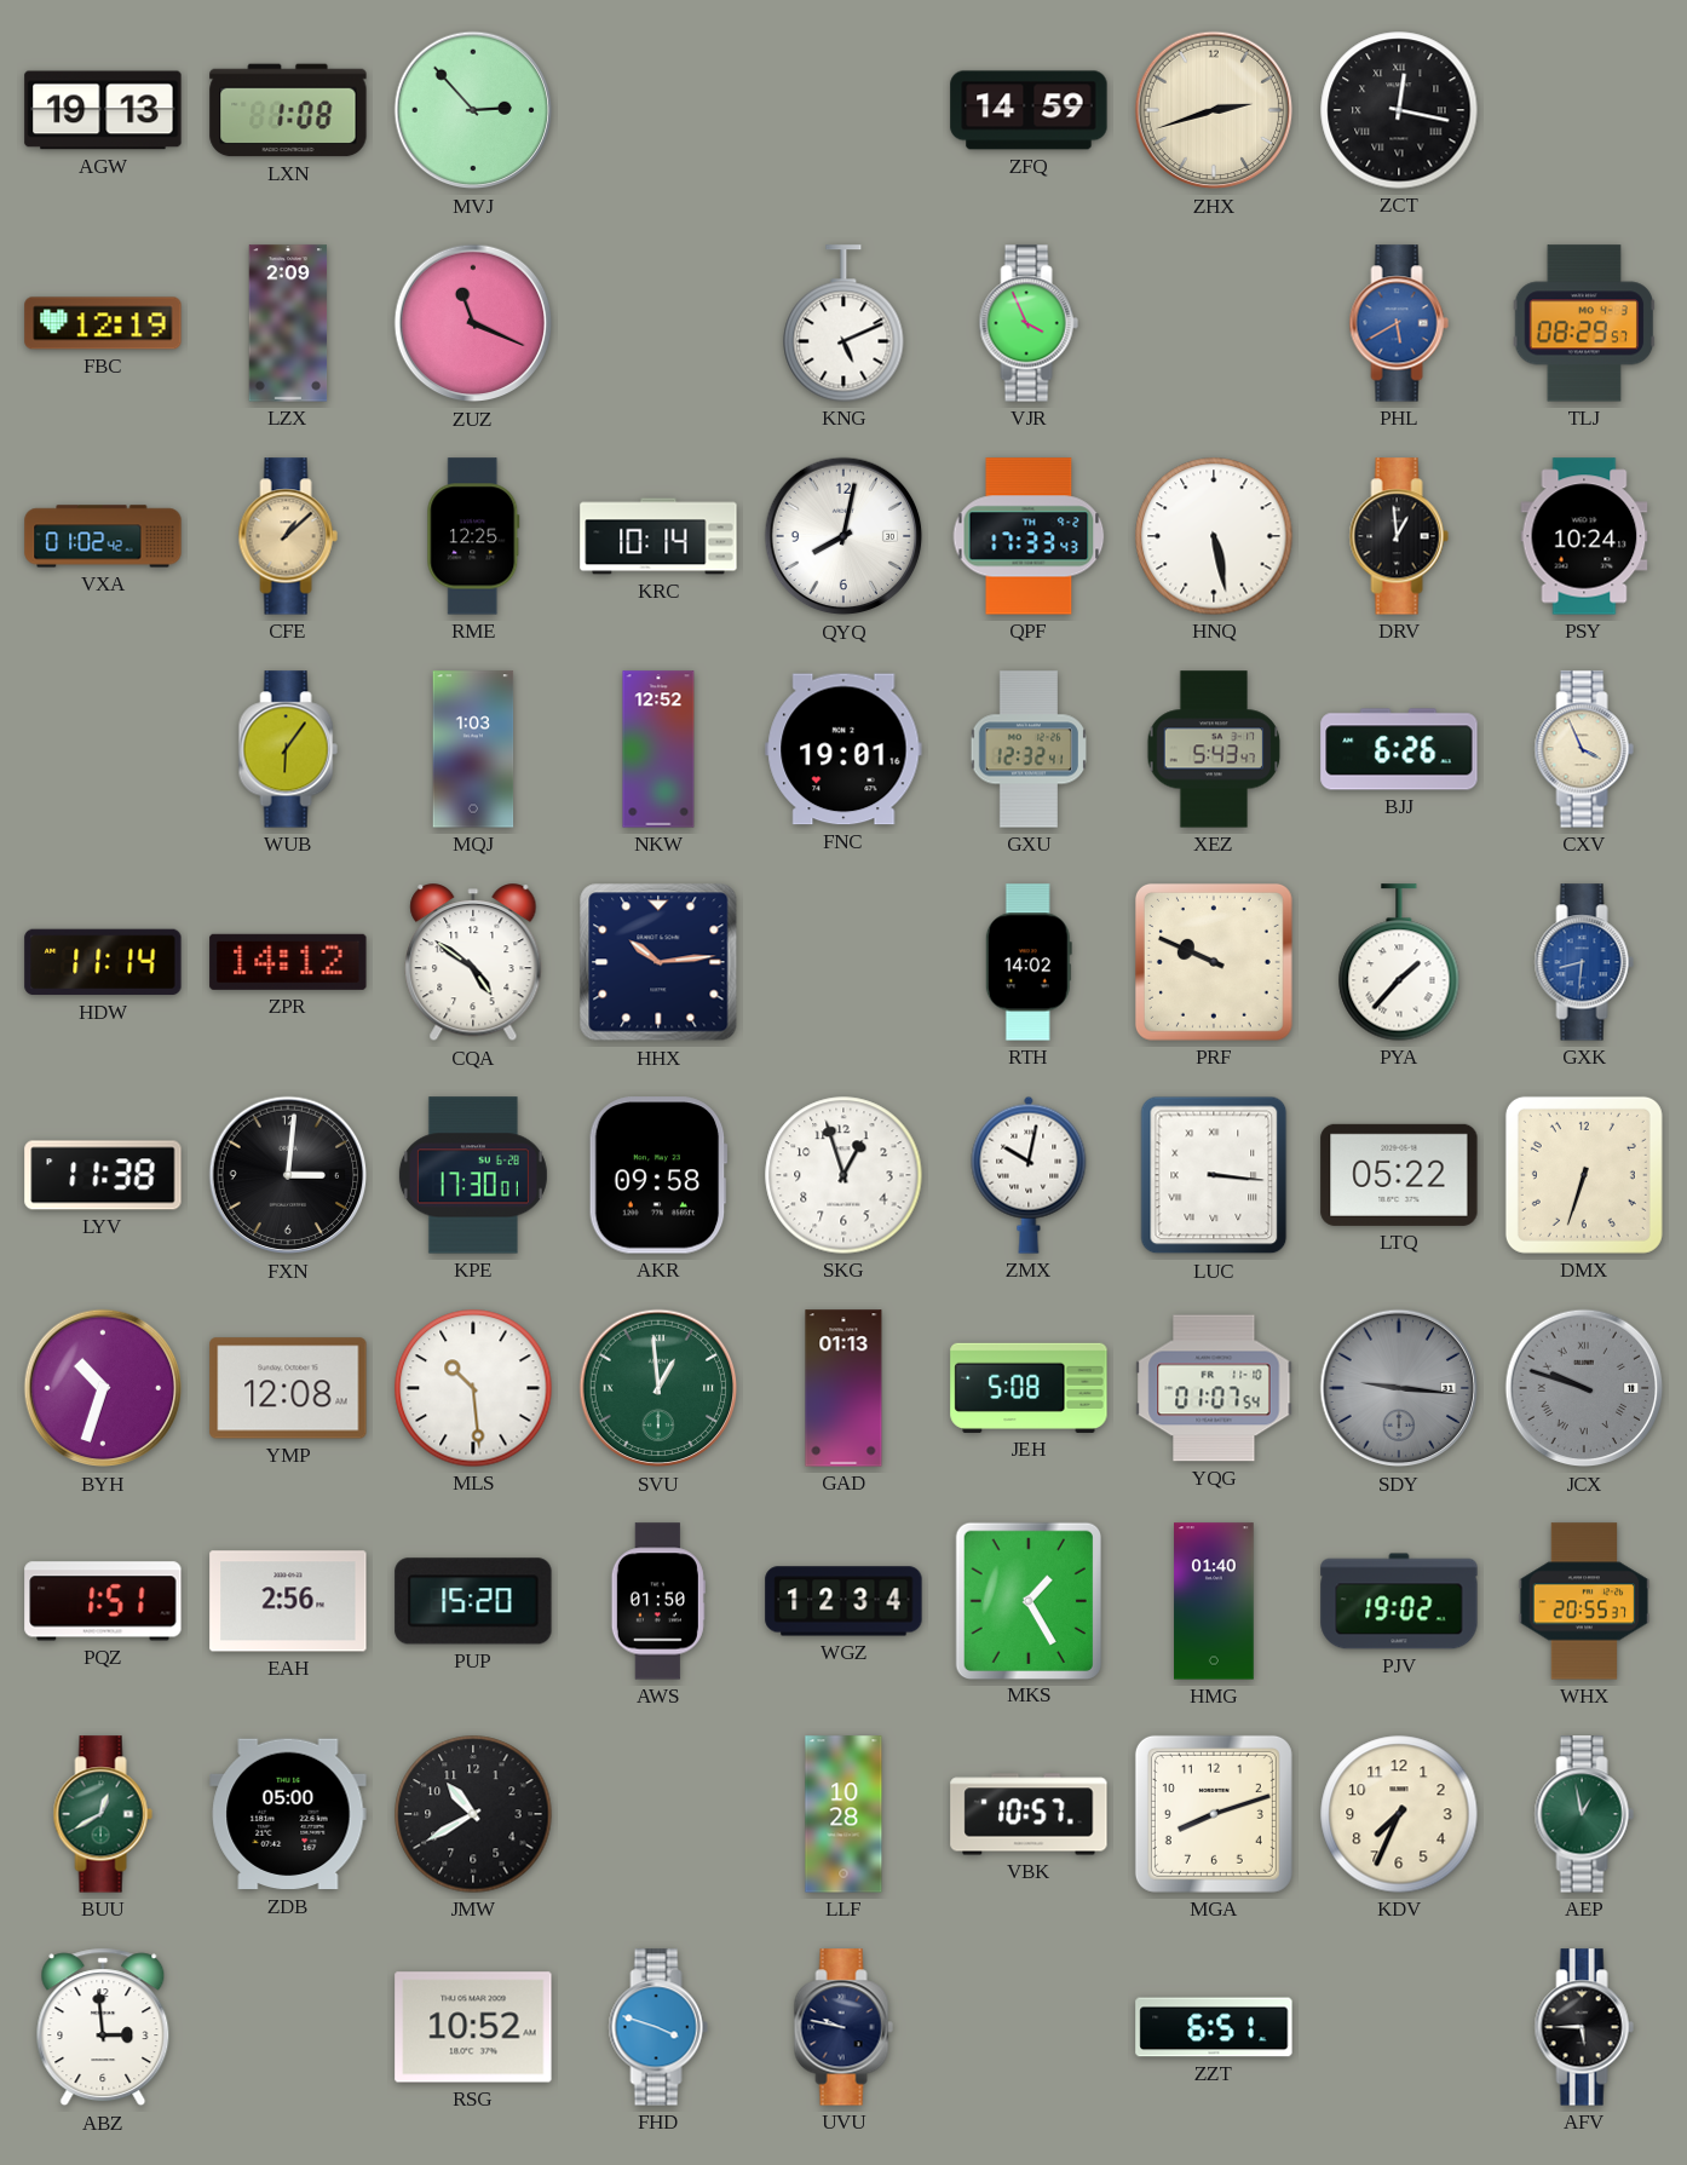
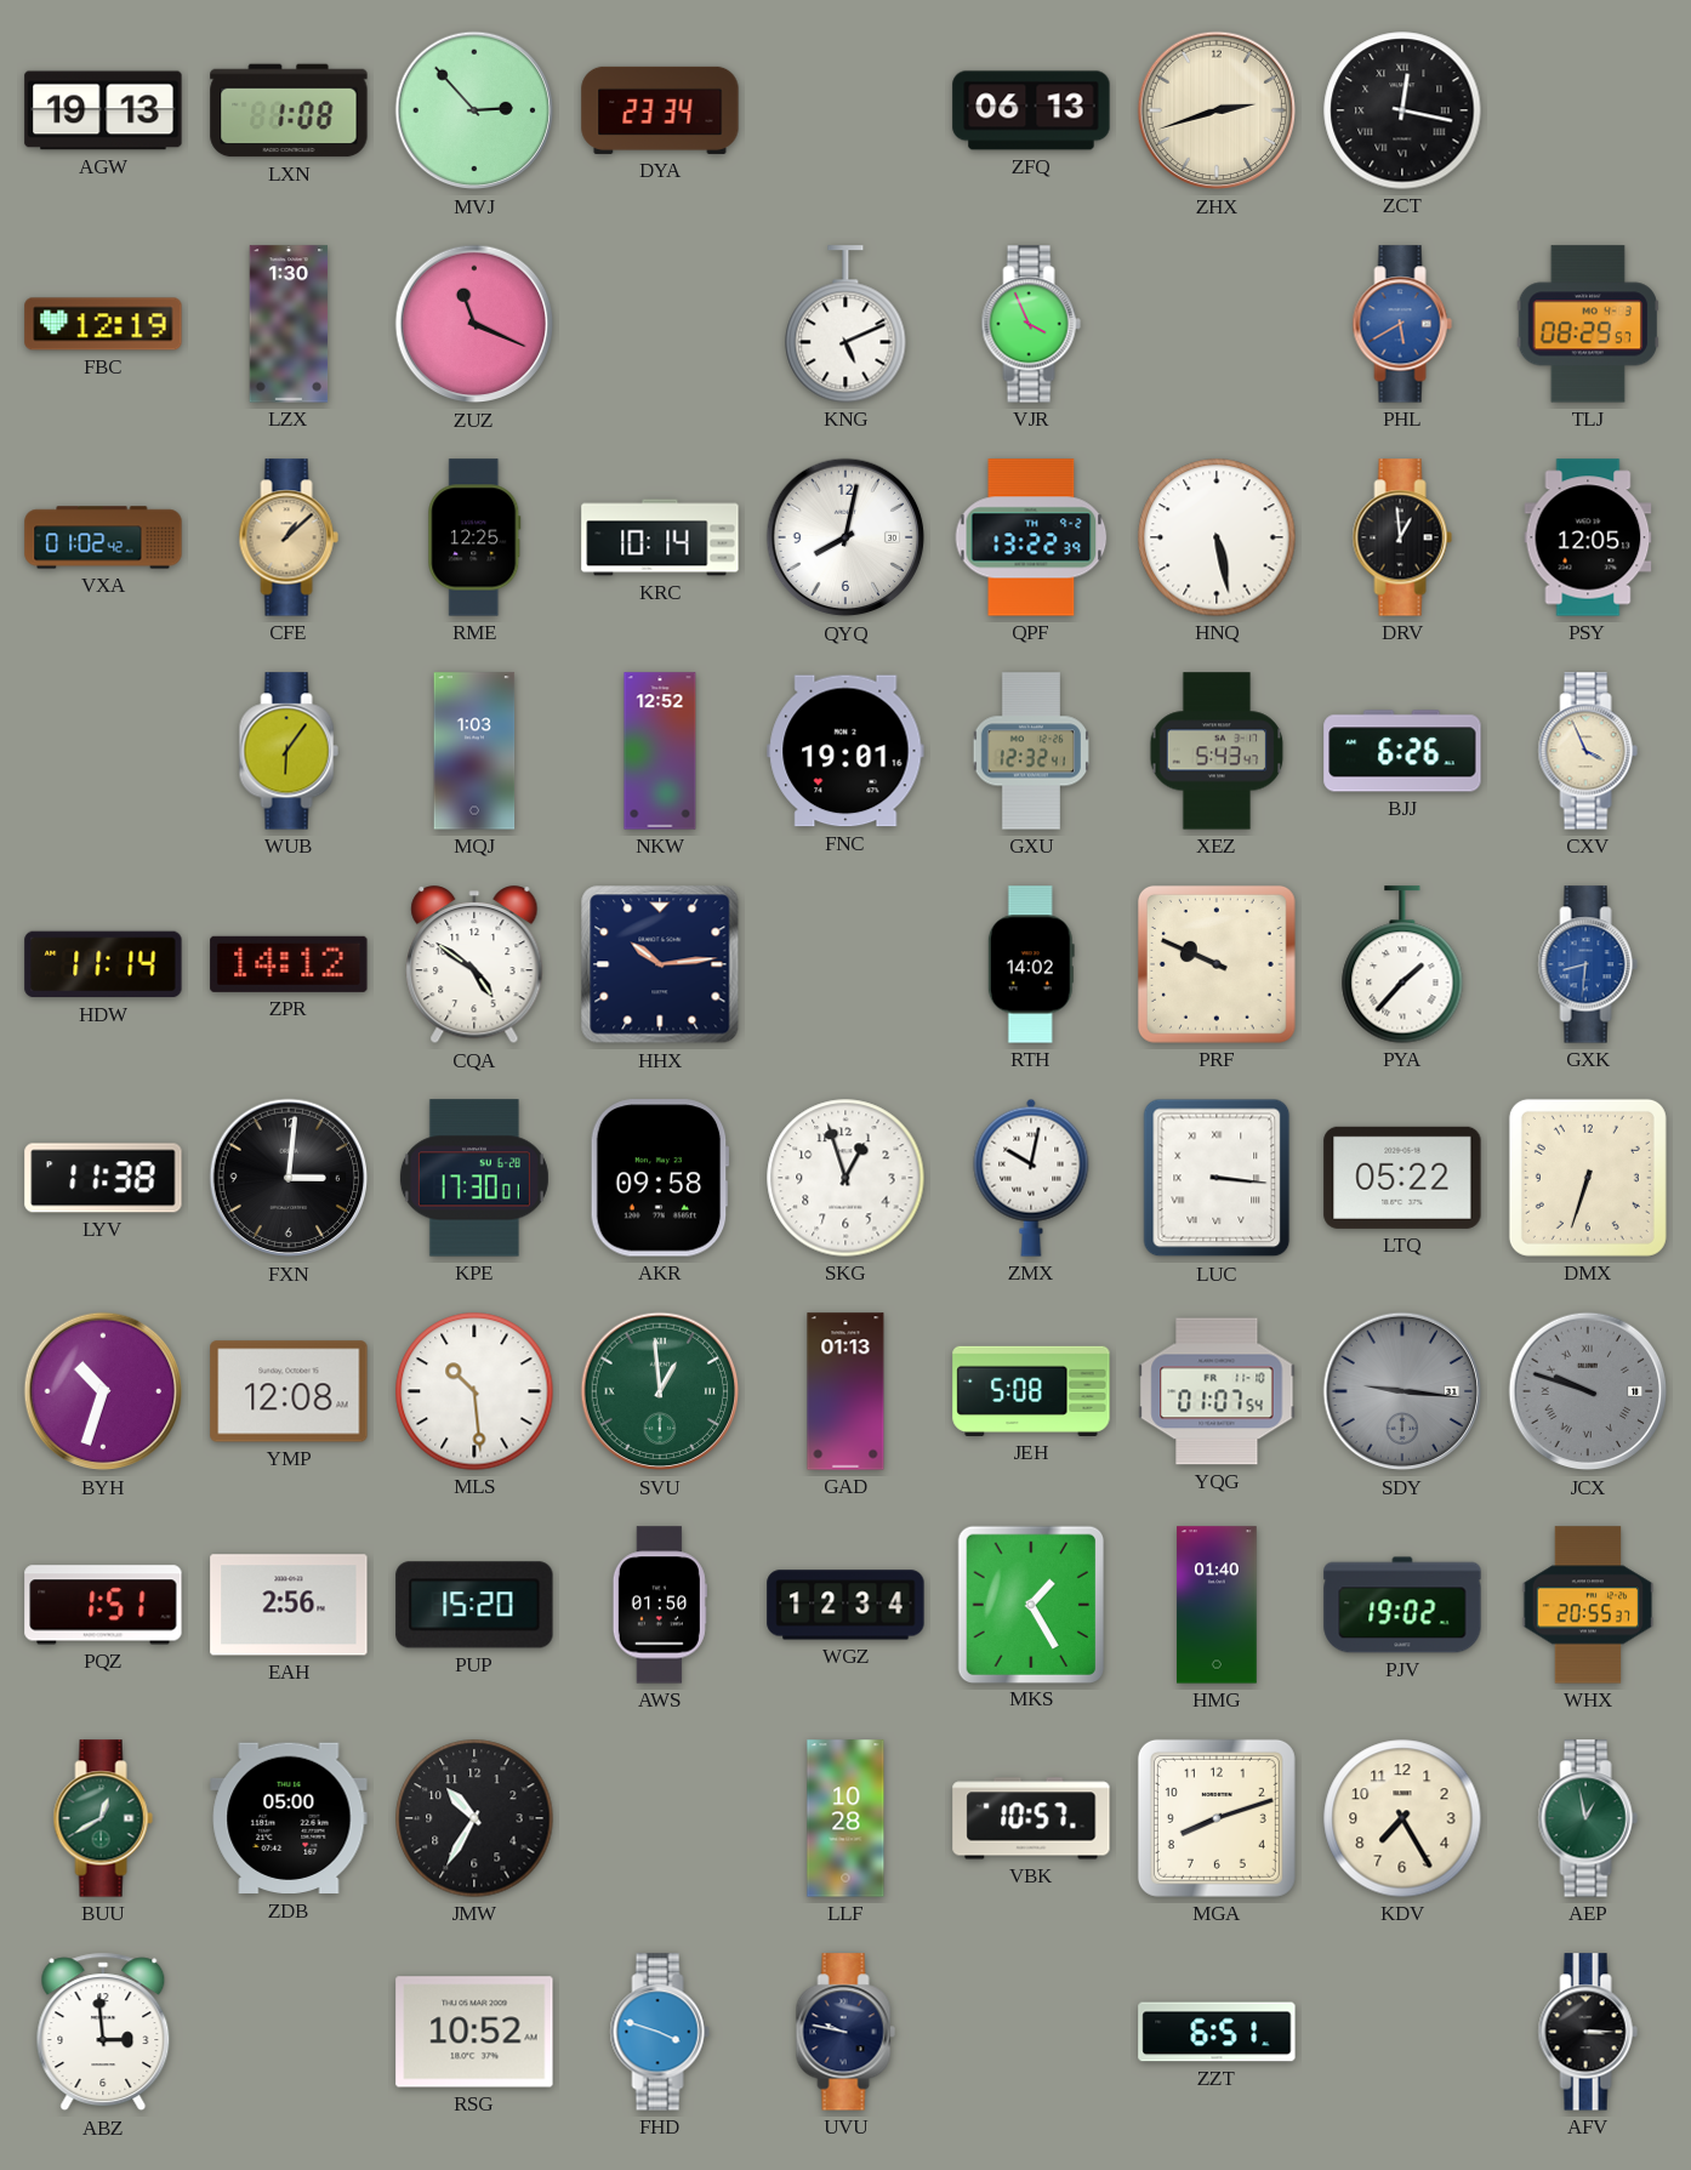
DYA: none -> 23:34 (660, 110)
ZFQ: 14:59 -> 06:13 (1031, 110)
LZX: 2:09 -> 1:30 (289, 324)
QPF: 17:33 -> 13:22 (1031, 537)
PSY: 10:24 -> 12:05 (1588, 537)
JMW: 10:40 -> 10:35 (474, 1818)
KDV: 7:34 -> 7:25 (1402, 1818)
AFV: 5:45 -> 3:15 (1588, 2032)
